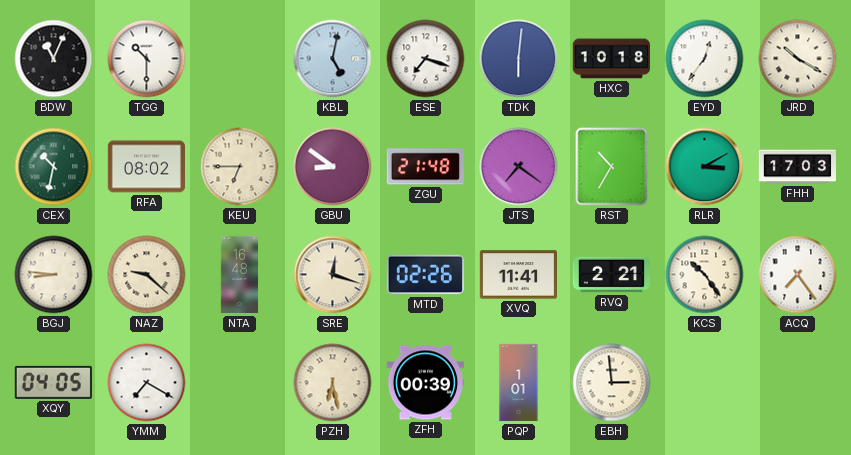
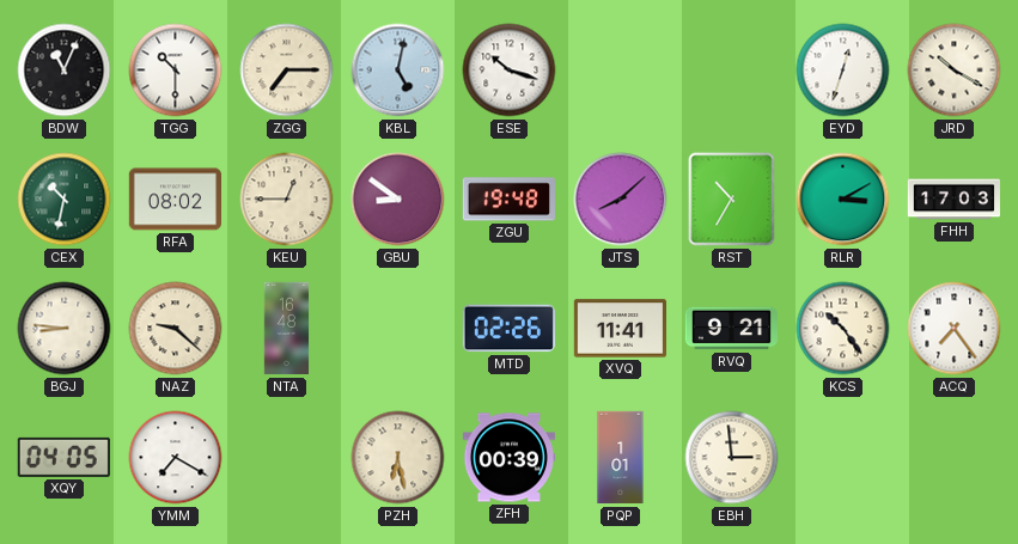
ZGG: none -> 7:15 (287, 71)
ESE: 7:18 -> 10:18 (510, 71)
TDK: 6:01 -> none (519, 59)
HXC: 10:18 -> none (611, 59)
EYD: 12:36 -> 12:33 (843, 71)
KEU: 6:45 -> 12:45 (287, 200)
ZGU: 21:48 -> 19:48 (508, 200)
JTS: 7:21 -> 8:08 (621, 200)
SRE: 12:18 -> none (333, 275)
RVQ: 2:21 -> 9:21 (731, 329)
